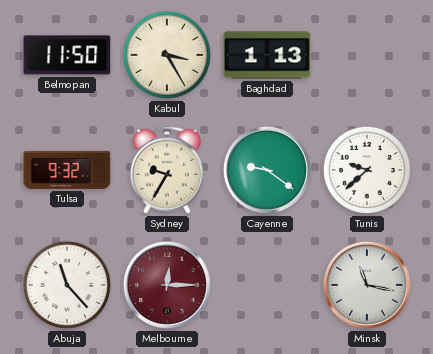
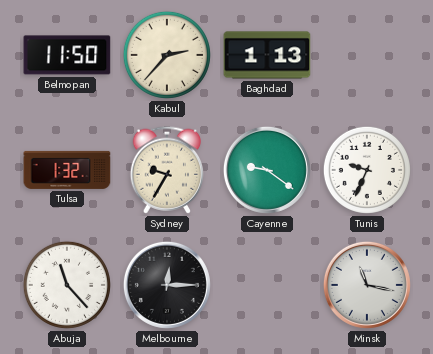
Kabul: 3:25 -> 2:37 (167, 55)
Tulsa: 9:32 -> 1:32 (67, 170)
Tunis: 9:38 -> 9:34 (367, 170)
Melbourne dial: burgundy -> black (167, 285)
